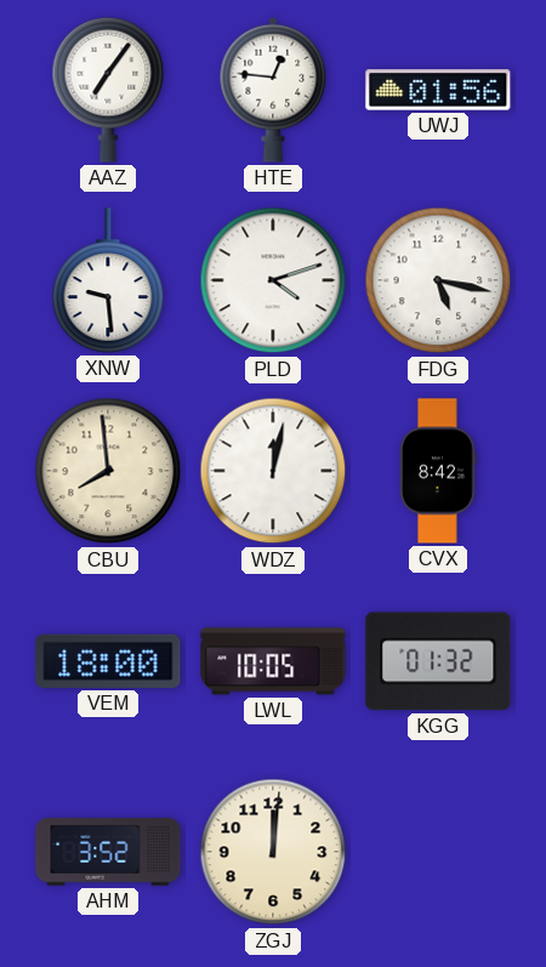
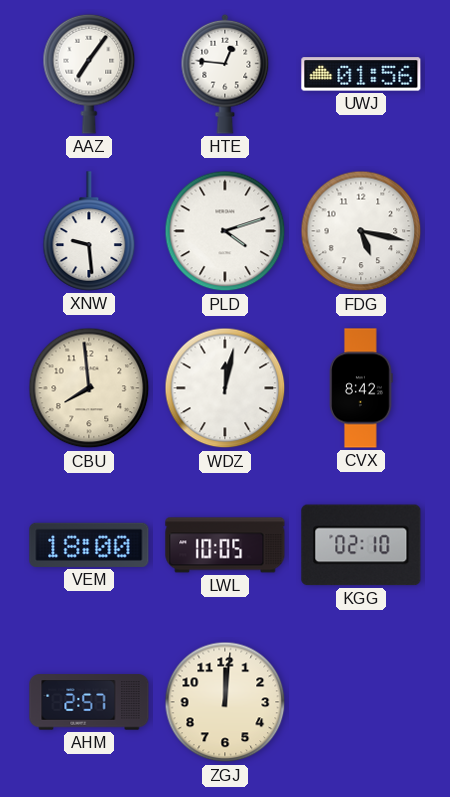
KGG: 01:32 -> 02:10 (361, 545)
AHM: 3:52 -> 2:57 (89, 702)
